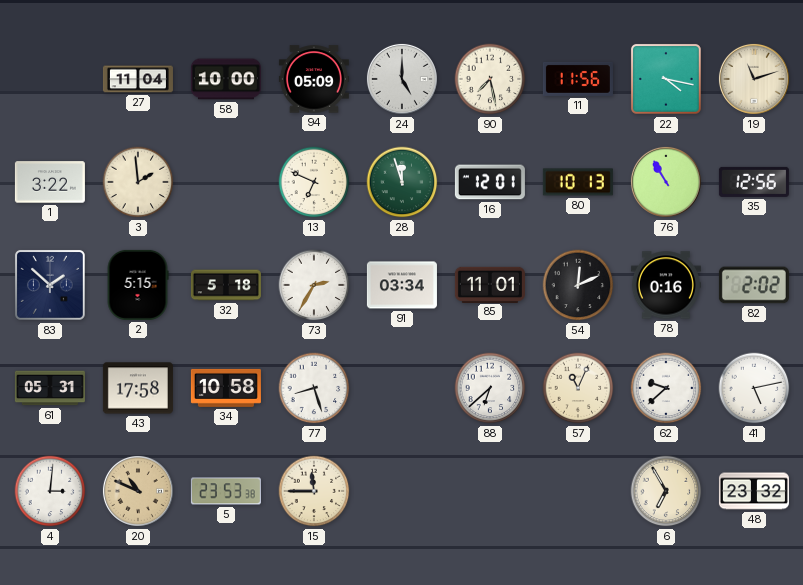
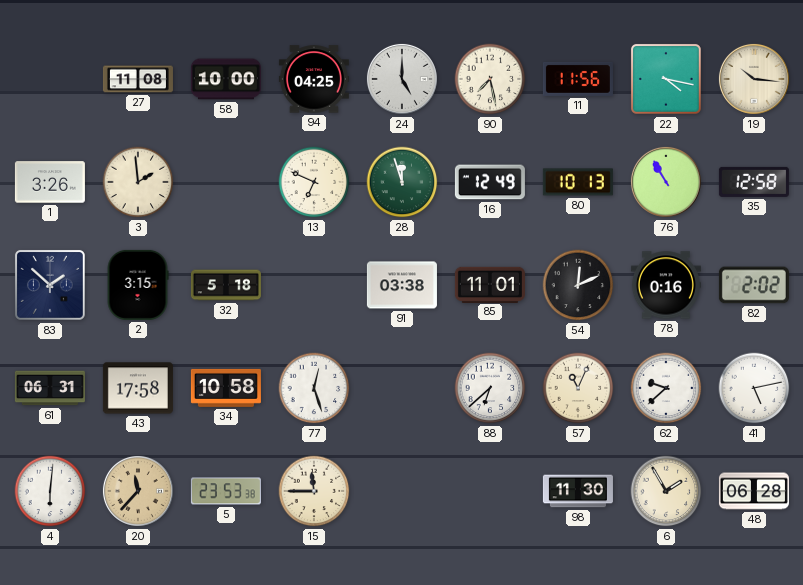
27: 11:04 -> 11:08 (138, 79)
94: 05:09 -> 04:25 (314, 79)
19: 11:12 -> 10:16 (754, 79)
1: 3:22 -> 3:26 (50, 182)
16: 12:01 -> 12:49 (490, 182)
35: 12:56 -> 12:58 (754, 182)
2: 5:15 -> 3:15 (138, 285)
73: 2:35 -> none (314, 285)
91: 03:34 -> 03:38 (402, 285)
61: 05:31 -> 06:31 (50, 388)
77: 8:27 -> 12:27 (314, 388)
4: 3:01 -> 6:01 (50, 491)
20: 10:49 -> 11:37 (138, 491)
98: none -> 11:30 (578, 491)
6: 6:55 -> 1:55 (666, 491)
48: 23:32 -> 06:28 (754, 491)
